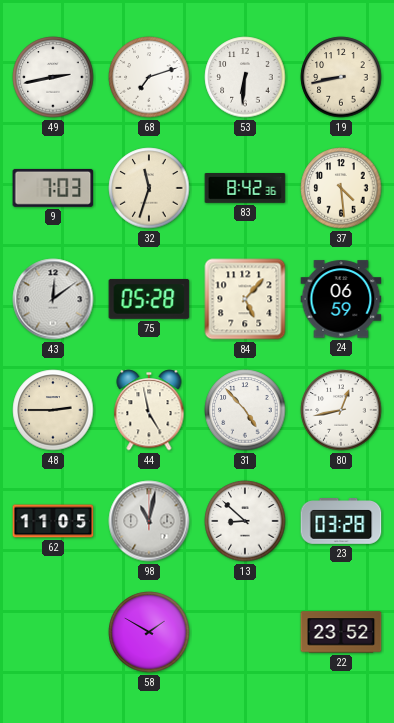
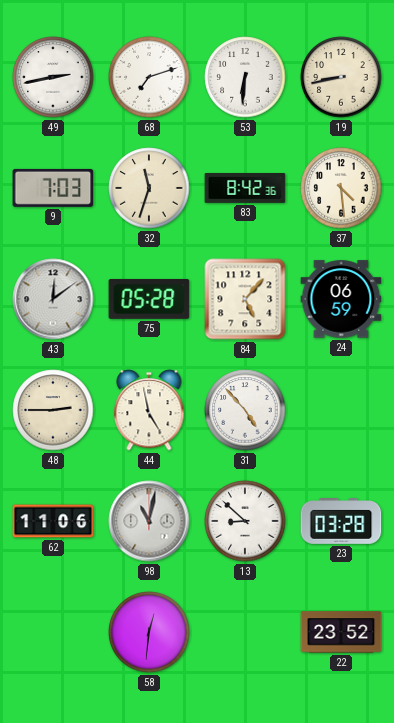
80: 12:43 -> none (341, 410)
62: 11:05 -> 11:06 (53, 521)
58: 1:50 -> 12:31 (149, 632)
